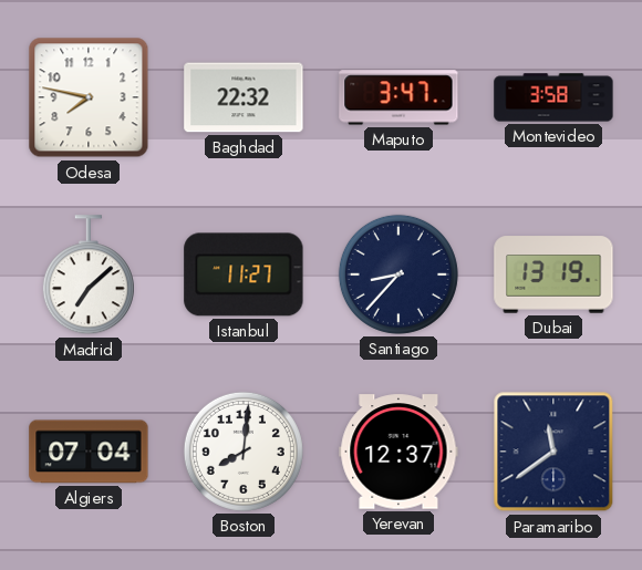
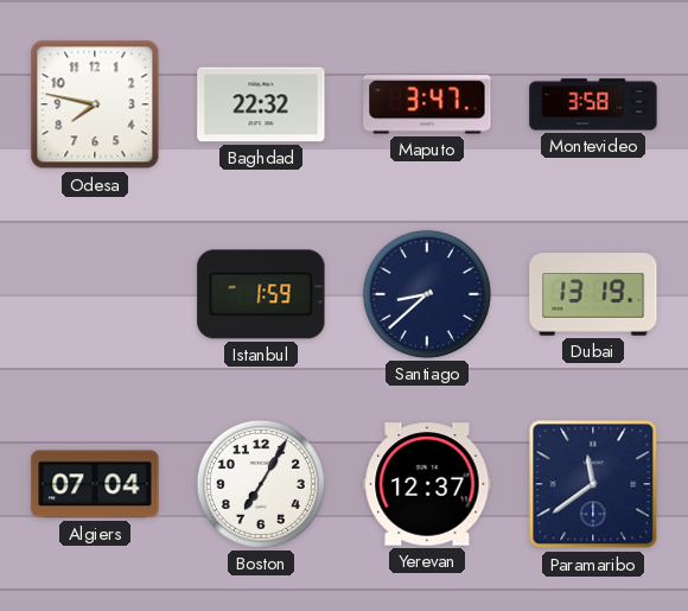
Madrid: 7:08 -> none (89, 276)
Istanbul: 11:27 -> 1:59 (261, 294)
Santiago: 8:37 -> 8:38 (427, 294)
Boston: 8:01 -> 7:05 (261, 484)
